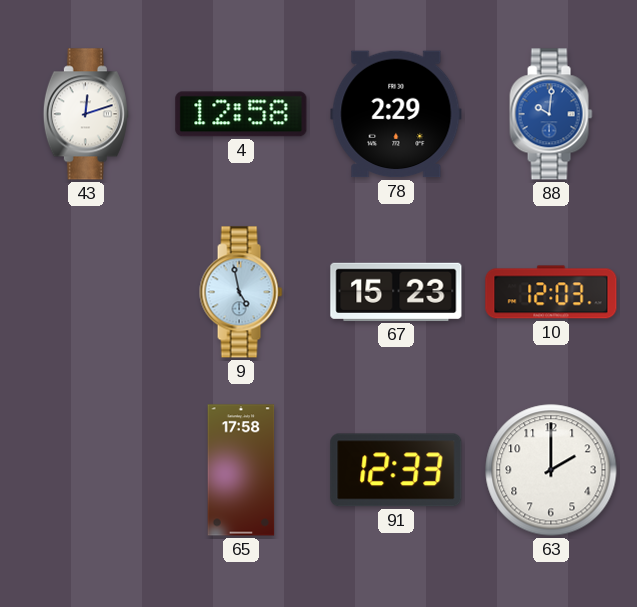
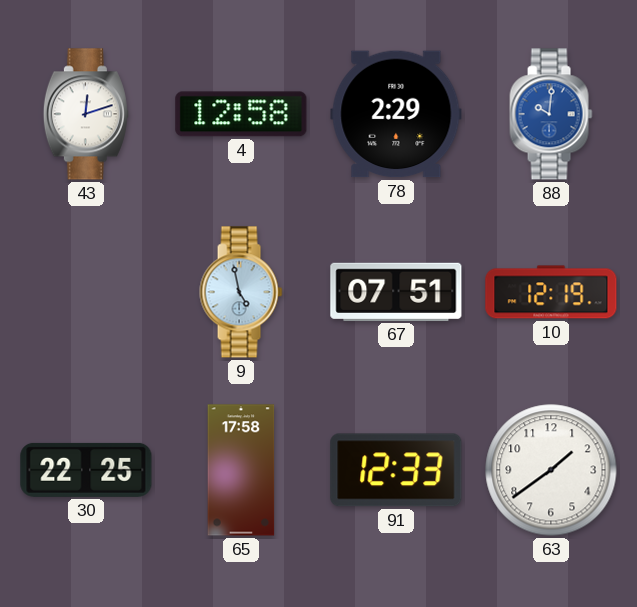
67: 15:23 -> 07:51 (396, 292)
10: 12:03 -> 12:19 (551, 292)
30: none -> 22:25 (86, 470)
63: 2:00 -> 1:39 (551, 470)
